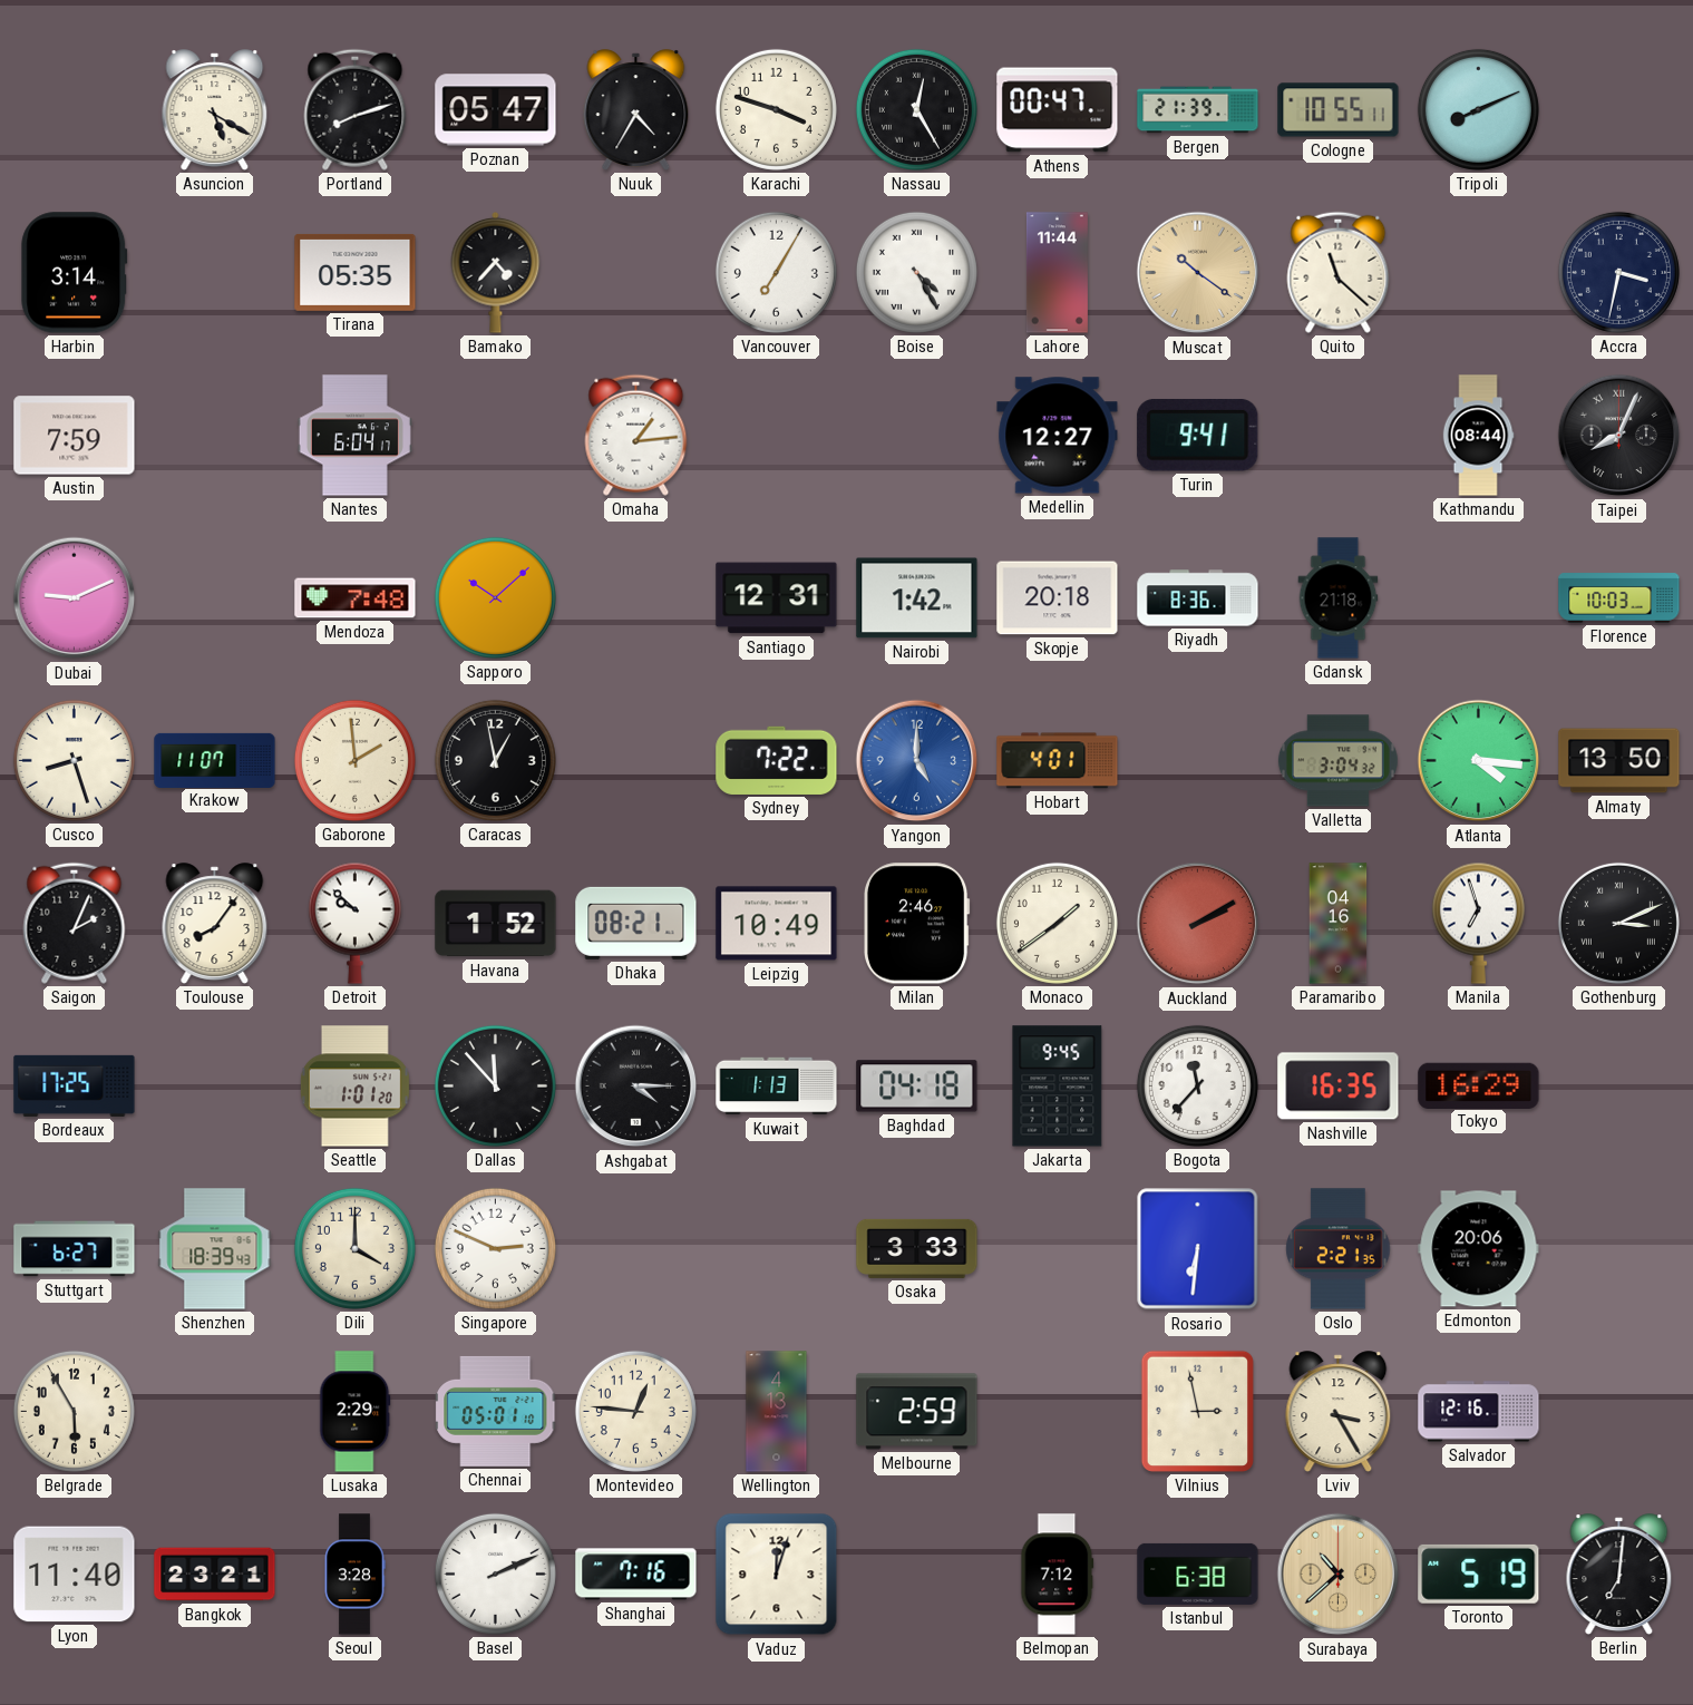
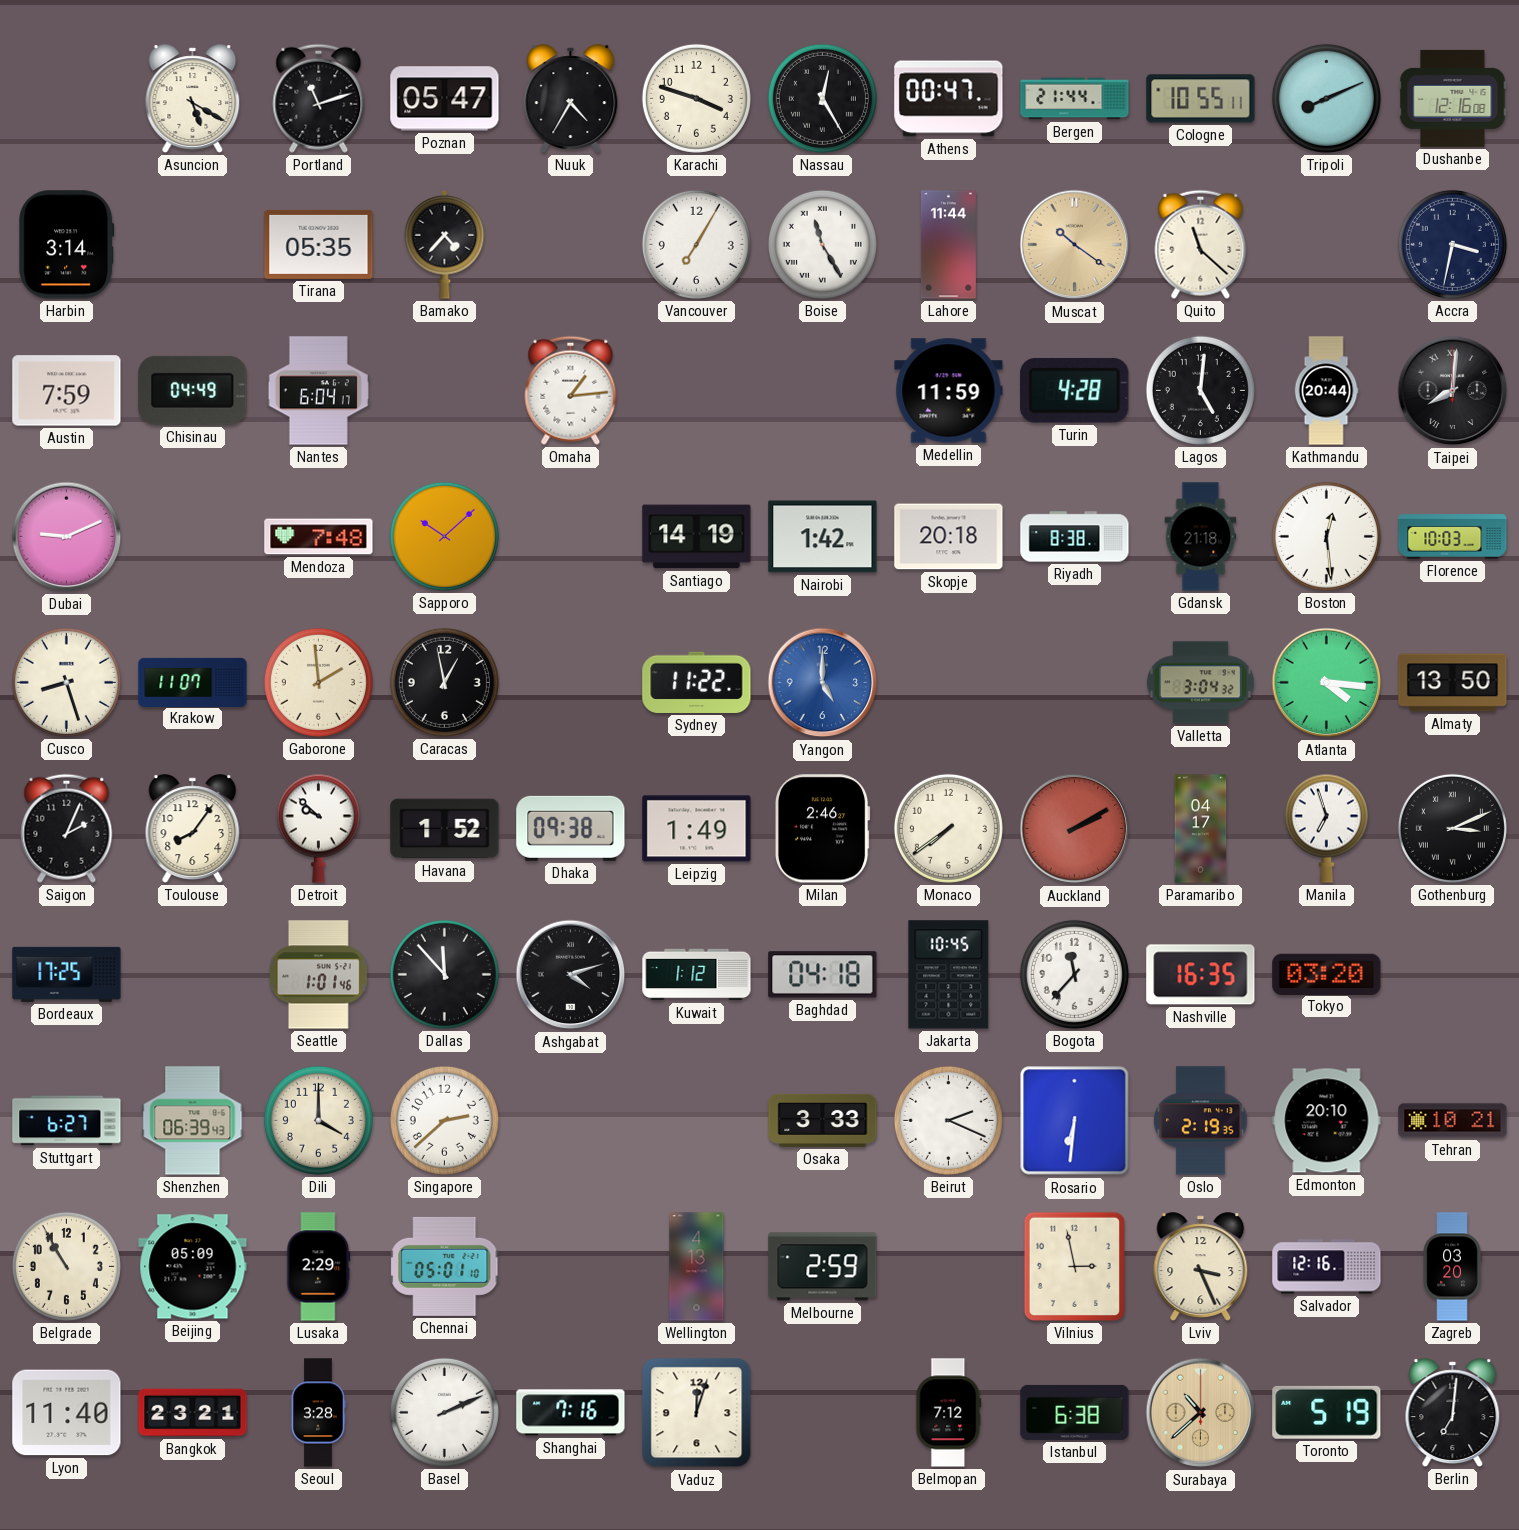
Portland: 8:12 -> 11:12 (319, 98)
Bergen: 21:39 -> 21:44 (1075, 99)
Dushanbe: none -> 12:16 (1453, 98)
Boise: 4:25 -> 11:25 (822, 244)
Chisinau: none -> 04:49 (193, 390)
Medellin: 12:27 -> 11:59 (949, 391)
Turin: 9:41 -> 4:28 (1075, 390)
Lagos: none -> 5:01 (1200, 390)
Kathmandu: 08:44 -> 20:44 (1326, 391)
Taipei: 8:04 -> 8:01 (1453, 391)
Santiago: 12:31 -> 14:19 (697, 537)
Riyadh: 8:36 -> 8:38 (1075, 537)
Boston: none -> 12:29 (1326, 536)
Sydney: 7:22 -> 11:22 (697, 682)
Hobart: 4:01 -> none (1058, 761)
Dhaka: 08:21 -> 09:38 (571, 828)
Leipzig: 10:49 -> 1:49 (697, 829)
Monaco: 1:39 -> 7:39 (948, 828)
Paramaribo: 04:16 -> 04:17 (1201, 829)
Seattle: 1:01:20 -> 1:01:46 (318, 975)
Ashgabat: 4:15 -> 4:12 (571, 975)
Kuwait: 1:13 -> 1:12 (697, 975)
Jakarta: 9:45 -> 10:45 (949, 975)
Tokyo: 16:29 -> 03:20 (1327, 974)
Shenzhen: 18:39 -> 06:39 (193, 1121)
Singapore: 2:49 -> 2:38 (444, 1120)
Beirut: none -> 2:19 (948, 1120)
Oslo: 2:21 -> 2:19 (1201, 1121)
Edmonton: 20:06 -> 20:10 (1327, 1121)
Tehran: none -> 10:21 (1453, 1121)
Belgrade: 5:55 -> 10:55 (66, 1266)
Beijing: none -> 05:09 (193, 1267)
Montevideo: 12:46 -> none (635, 1411)
Lviv: 3:25 -> 3:26 (1201, 1267)
Zagreb: none -> 03:20 (1452, 1267)
